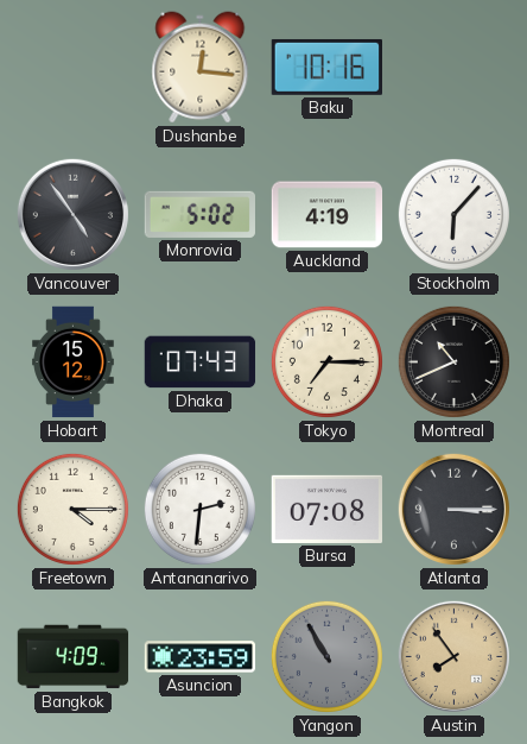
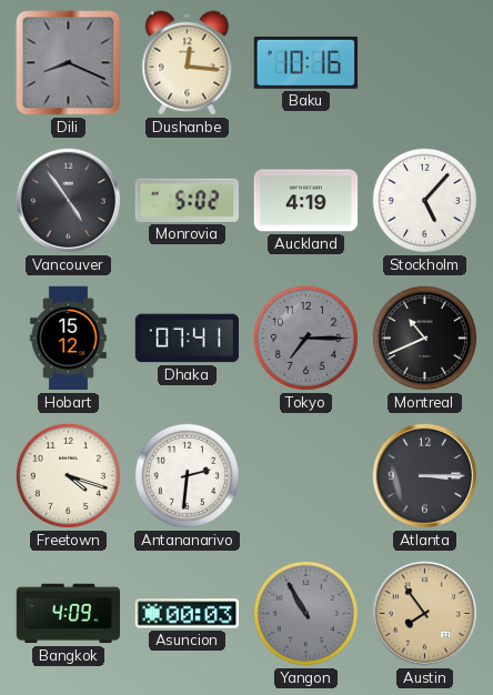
Dili: none -> 8:19 (69, 63)
Stockholm: 6:07 -> 5:07 (424, 200)
Dhaka: 07:43 -> 07:41 (188, 339)
Tokyo dial: cream -> grey (305, 338)
Freetown: 4:15 -> 4:18 (68, 475)
Bursa: 07:08 -> none (328, 509)
Asuncion: 23:59 -> 00:03 (188, 614)
